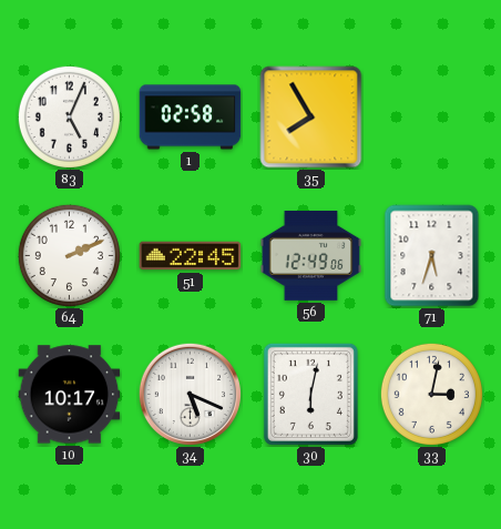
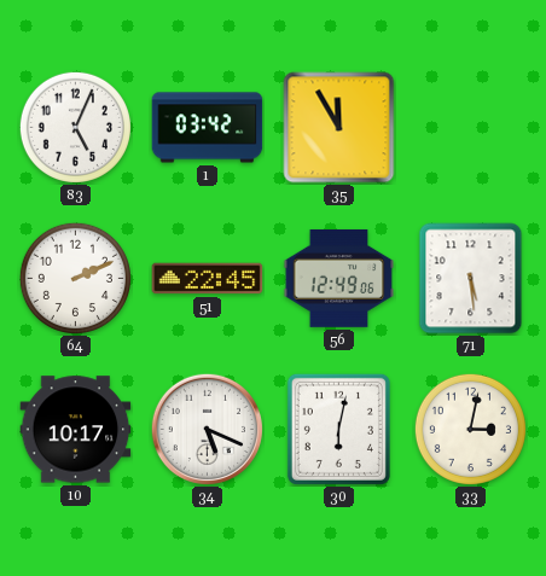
1: 02:58 -> 03:42 (208, 128)
35: 7:55 -> 11:55 (339, 128)
71: 5:33 -> 5:29 (471, 279)
